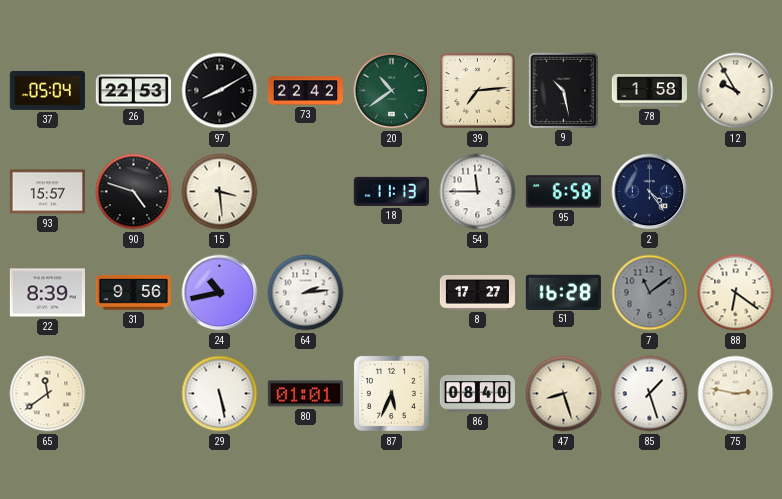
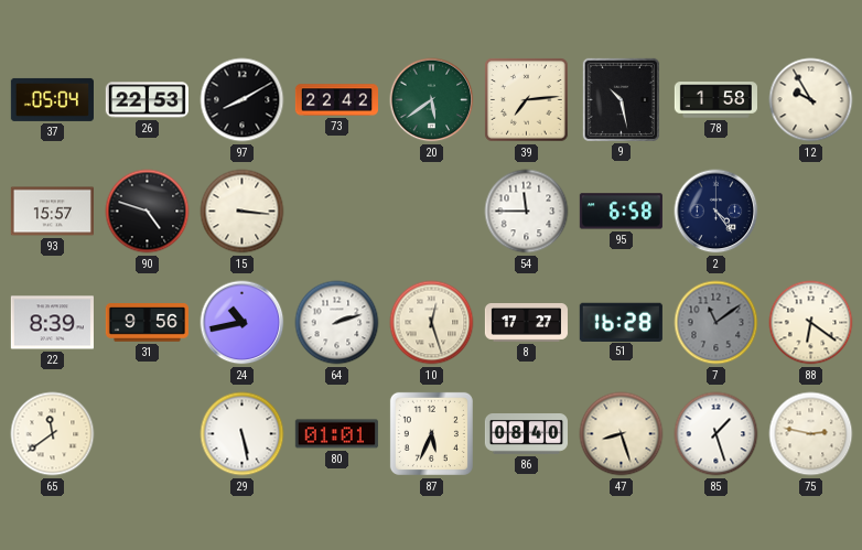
20: 10:39 -> 5:39 (432, 100)
15: 3:29 -> 3:16 (243, 212)
18: 11:13 -> none (391, 191)
64: 2:14 -> 2:12 (337, 323)
10: none -> 12:27 (432, 323)
